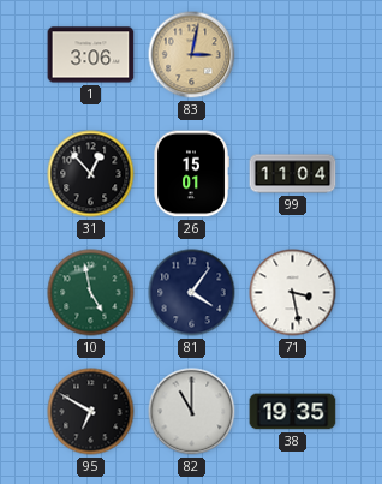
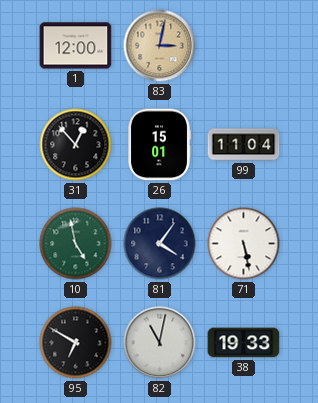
1: 3:06 -> 12:00 (76, 46)
71: 3:28 -> 5:28 (244, 244)
82: 11:00 -> 11:02 (160, 343)
38: 19:35 -> 19:33 (244, 343)
